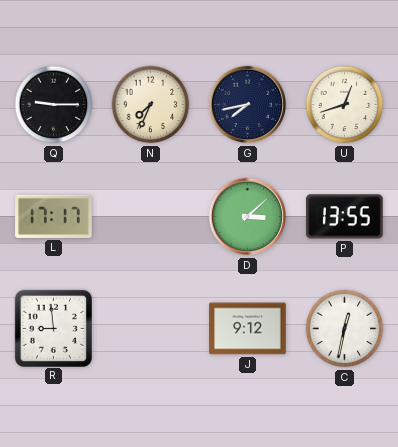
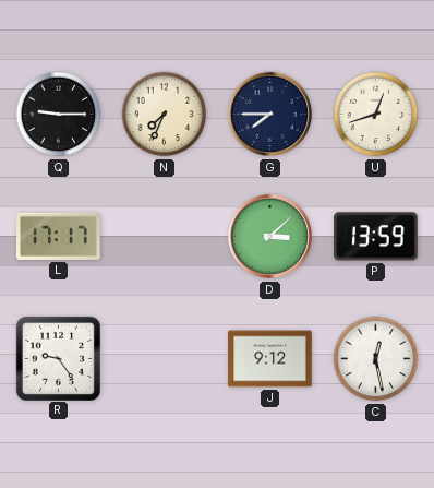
G: 7:43 -> 7:45 (270, 115)
P: 13:55 -> 13:59 (376, 237)
R: 8:59 -> 9:24 (58, 358)
C: 12:32 -> 12:28 (376, 359)
